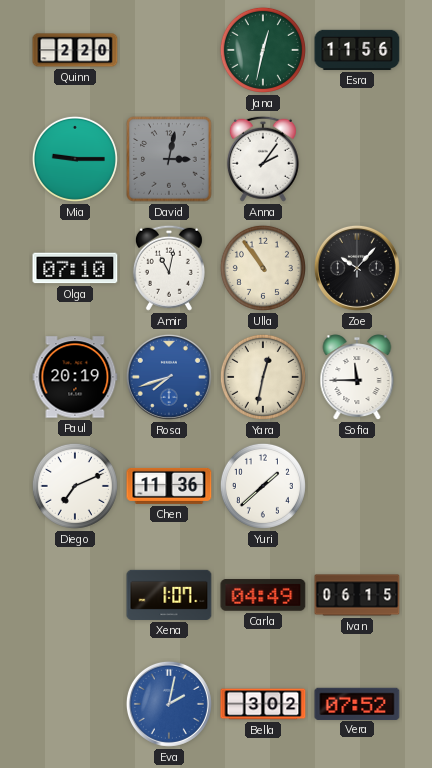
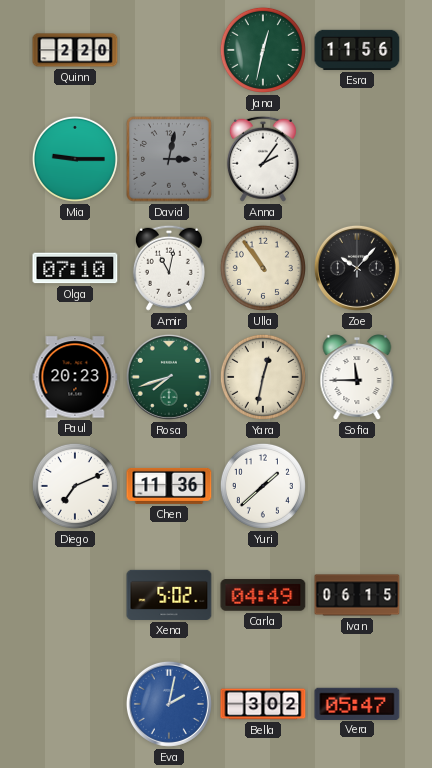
Paul: 20:19 -> 20:23 (75, 377)
Rosa dial: blue -> green (169, 377)
Xena: 1:07 -> 5:02 (169, 595)
Vera: 07:52 -> 05:47 (357, 703)
